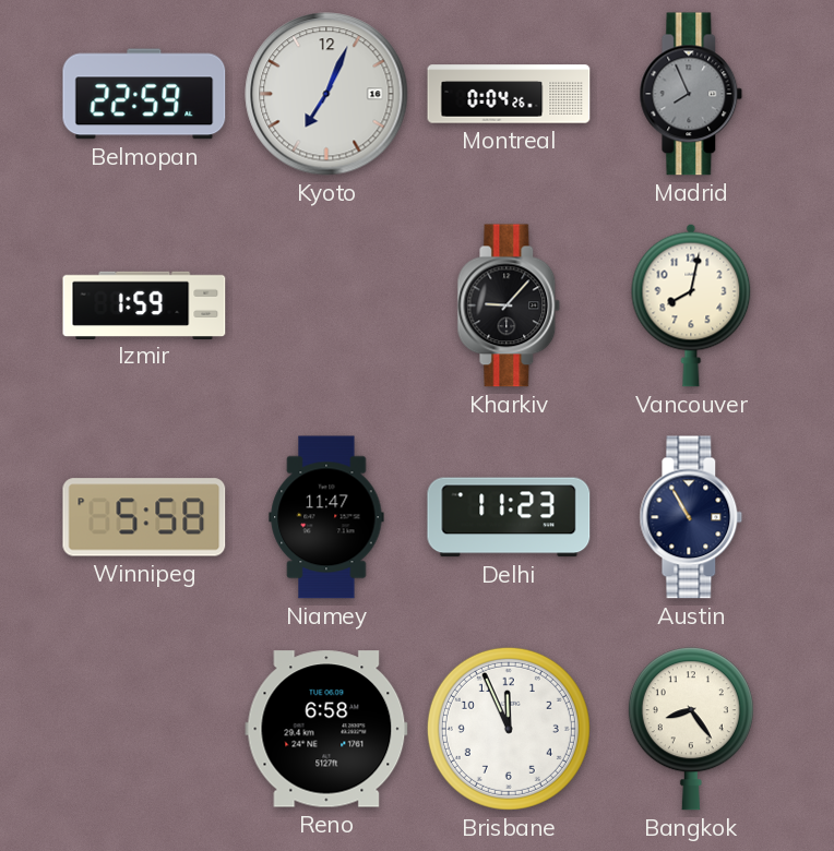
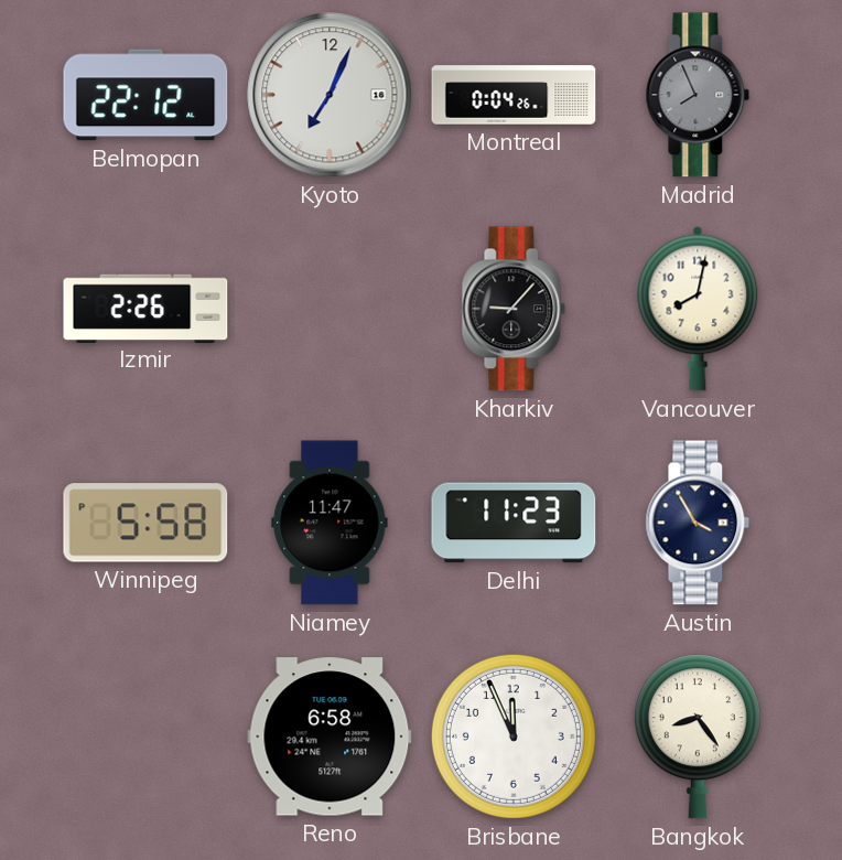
Belmopan: 22:59 -> 22:12 (145, 95)
Izmir: 1:59 -> 2:26 (145, 308)
Austin: 10:55 -> 3:55 (698, 523)
